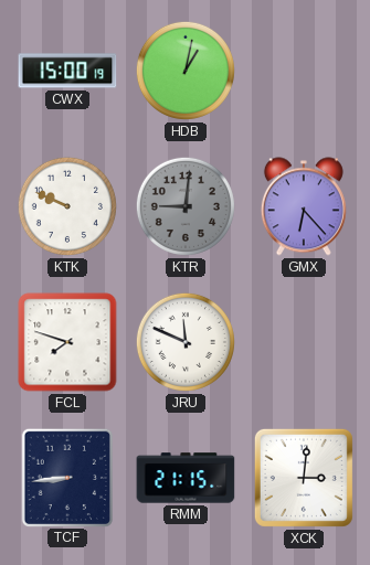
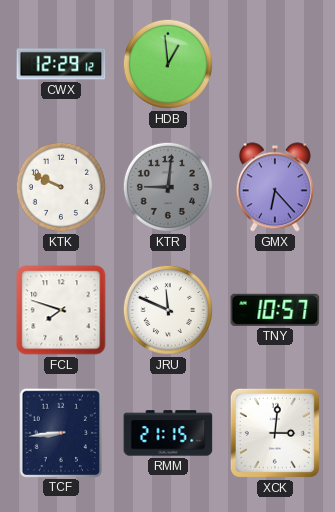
CWX: 15:00 -> 12:29 (61, 64)
HDB: 1:02 -> 12:59 (168, 64)
TNY: none -> 10:57 (275, 310)
